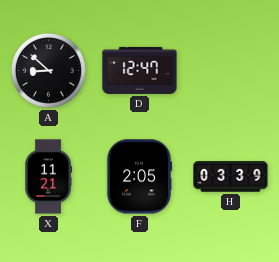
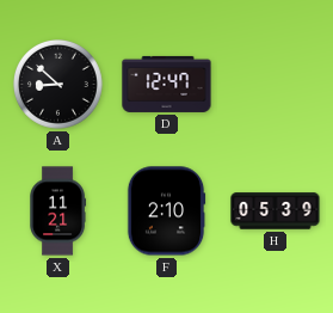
F: 2:05 -> 2:10 (166, 211)
H: 03:39 -> 05:39 (276, 211)
